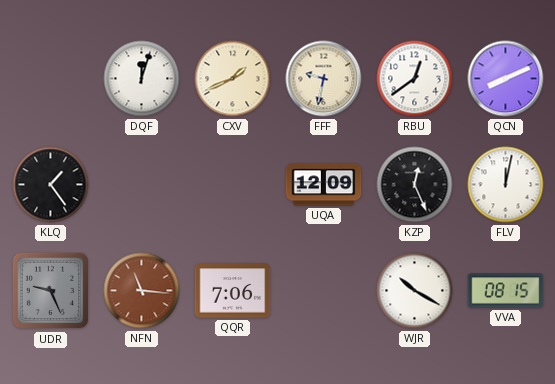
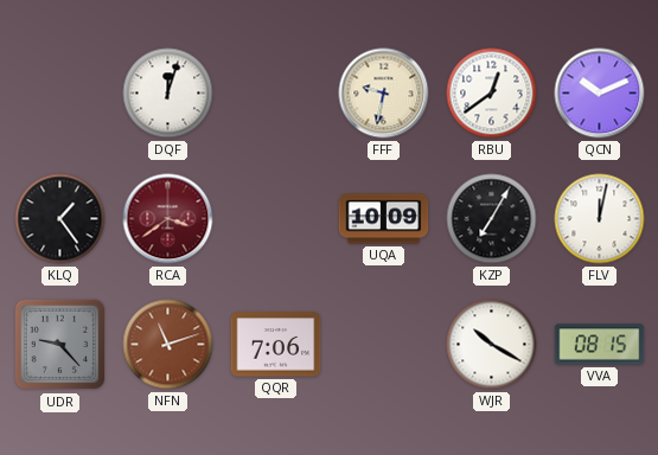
CXV: 1:41 -> none (233, 79)
QCN: 8:11 -> 10:11 (600, 94)
RCA: none -> 3:39 (168, 219)
UQA: 12:09 -> 10:09 (384, 219)
KZP: 12:26 -> 7:05 (492, 219)
UDR: 9:26 -> 9:23 (60, 345)
NFN: 11:16 -> 11:12 (168, 345)
